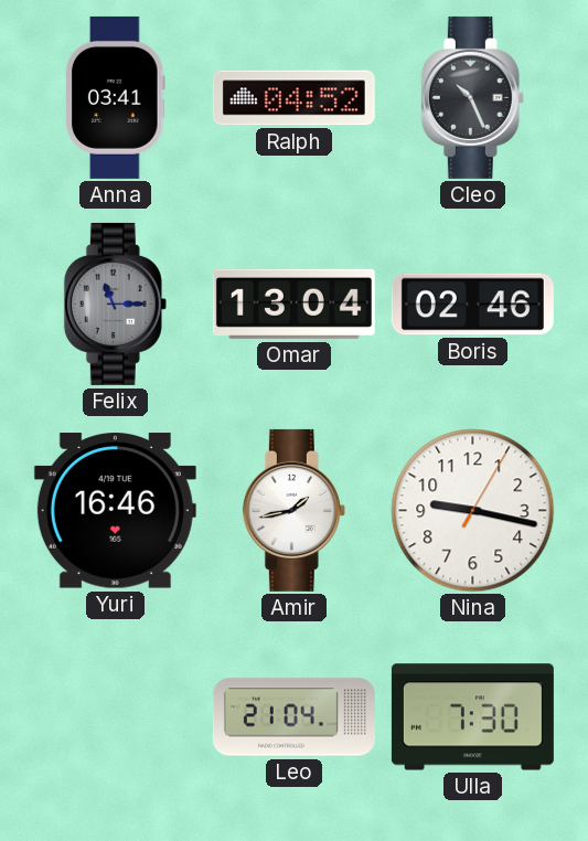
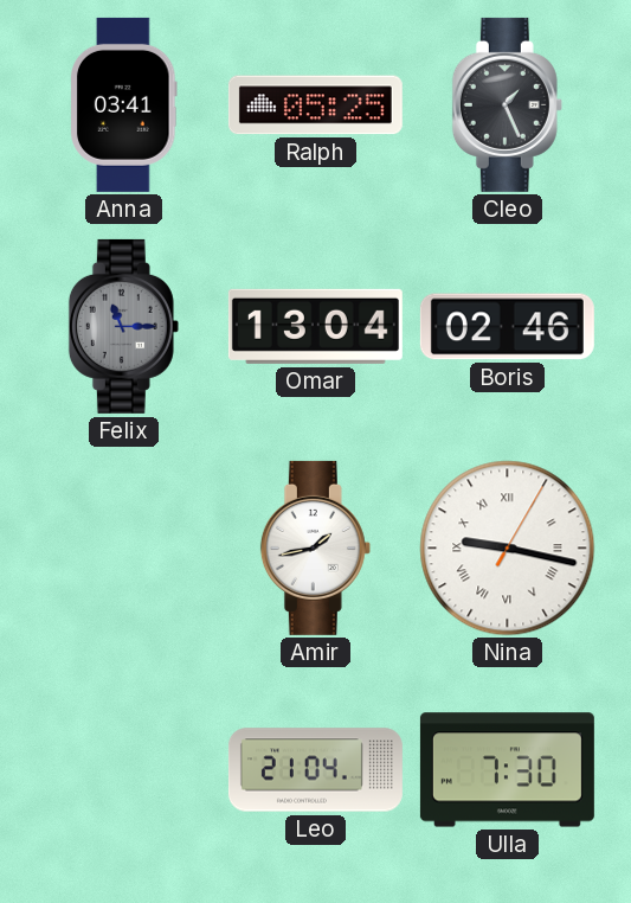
Ralph: 04:52 -> 05:25 (315, 105)
Cleo: 10:26 -> 1:26 (507, 104)
Yuri: 16:46 -> none (115, 511)
Nina numerals: Arabic -> Roman (508, 549)
